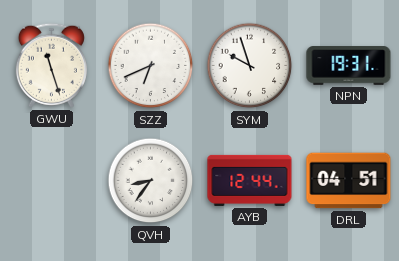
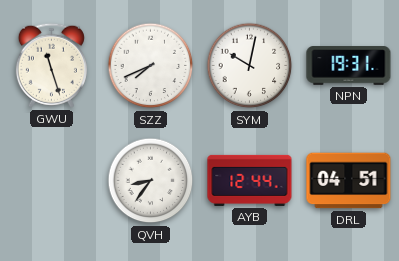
SZZ: 6:41 -> 7:41 (151, 66)
SYM: 9:57 -> 10:02 (250, 66)
